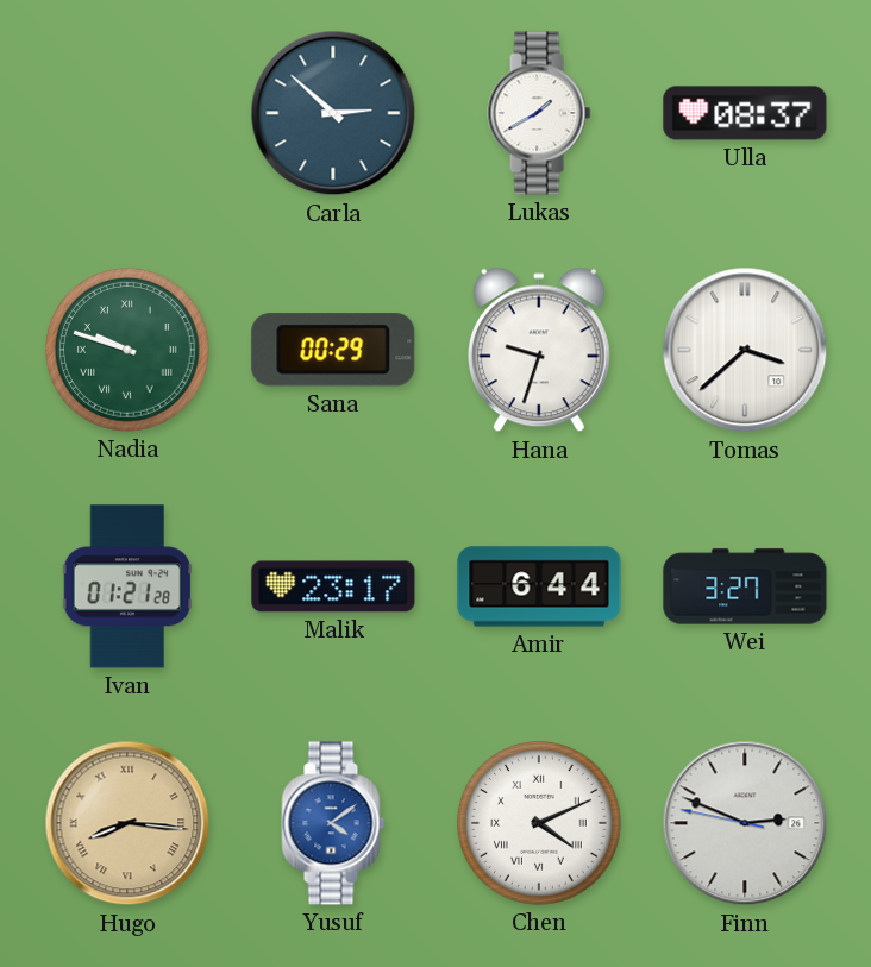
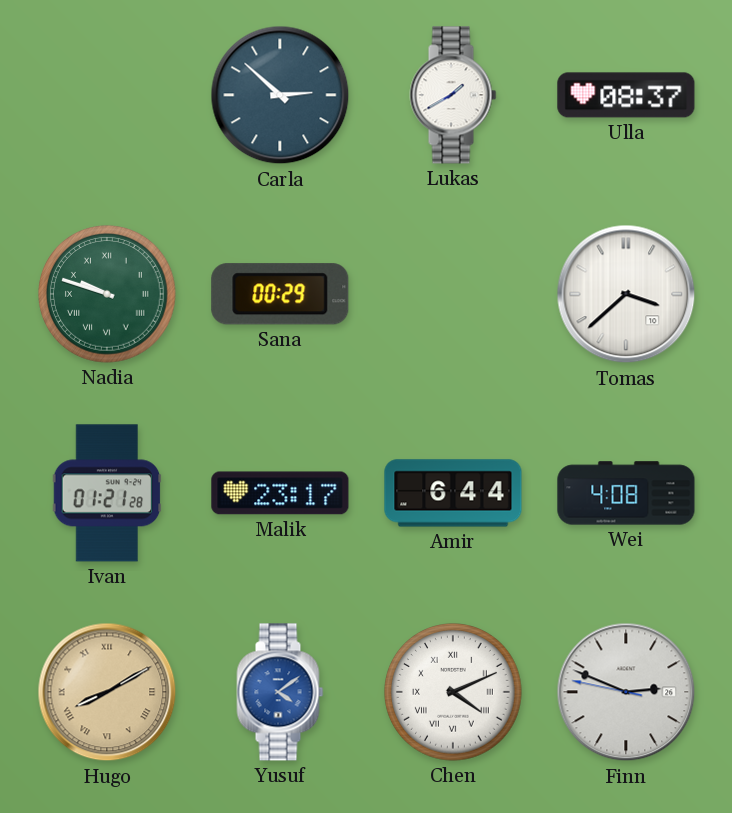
Hana: 9:33 -> none (539, 350)
Wei: 3:27 -> 4:08 (626, 493)
Hugo: 8:16 -> 8:10 (107, 692)
